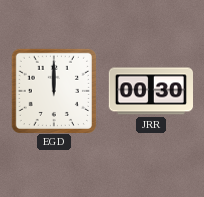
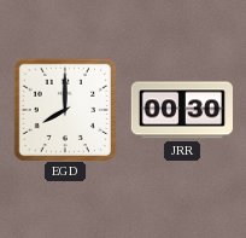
EGD: 12:00 -> 8:00 (65, 110)
